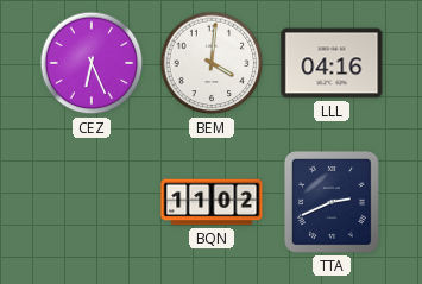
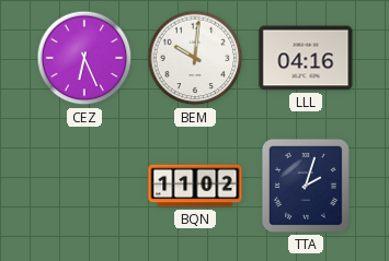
BEM: 4:01 -> 10:01 (195, 58)
TTA: 2:41 -> 2:03 (306, 186)
